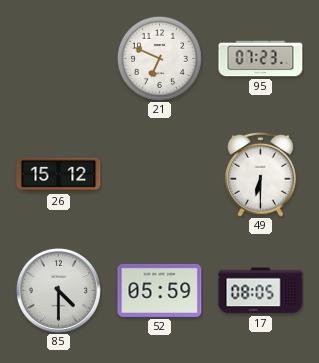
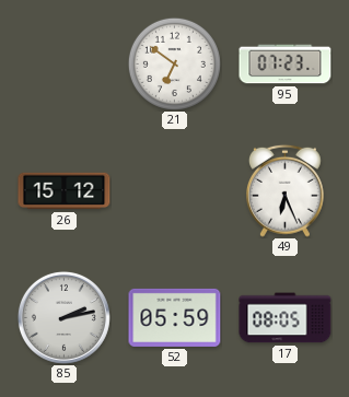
21: 6:49 -> 6:51 (174, 63)
49: 6:30 -> 6:26 (284, 190)
85: 4:30 -> 2:13 (63, 317)
